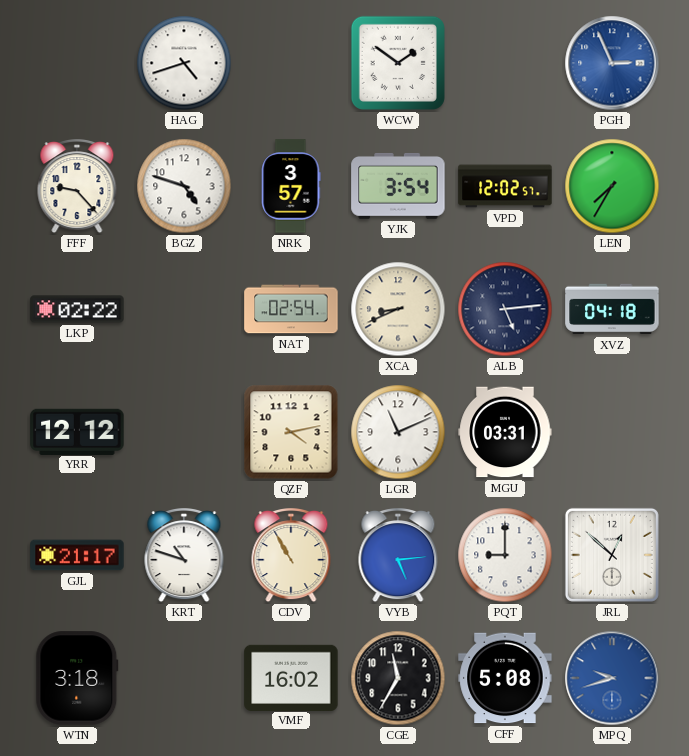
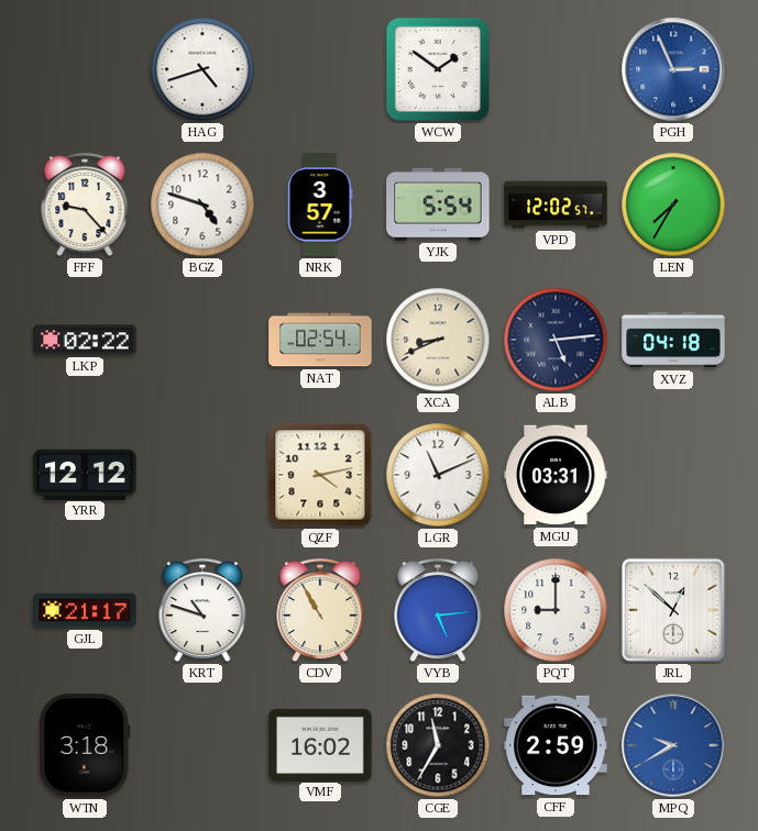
YJK: 3:54 -> 5:54 (438, 204)
CFF: 5:08 -> 2:59 (556, 745)
MPQ: 9:42 -> 9:40 (673, 745)
